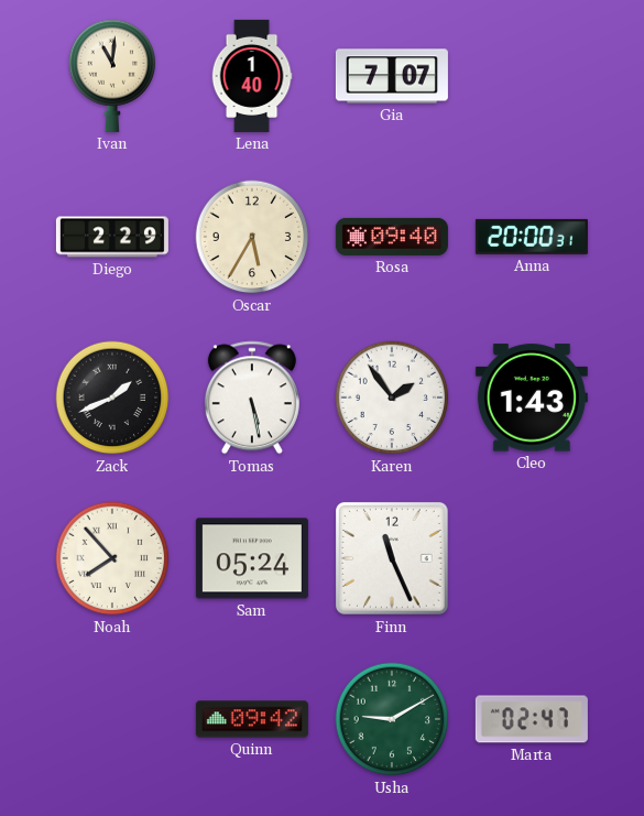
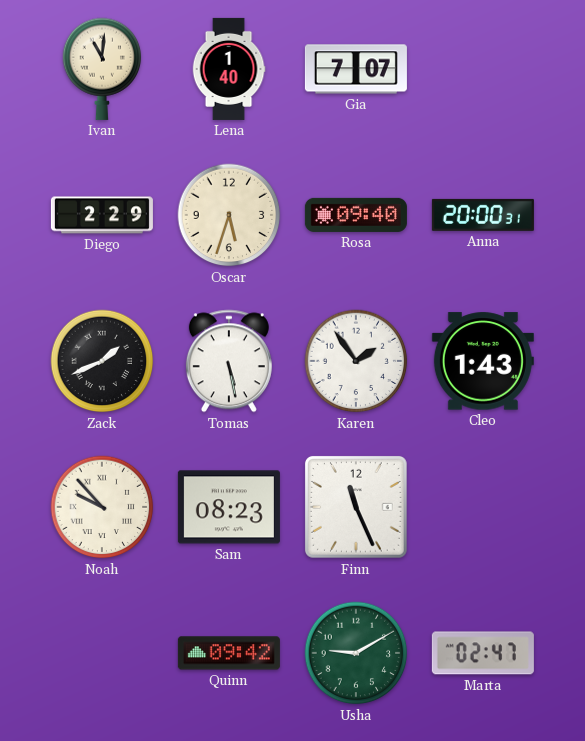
Oscar: 5:35 -> 5:33 (229, 215)
Noah: 7:53 -> 9:53 (102, 507)
Sam: 05:24 -> 08:23 (229, 507)
